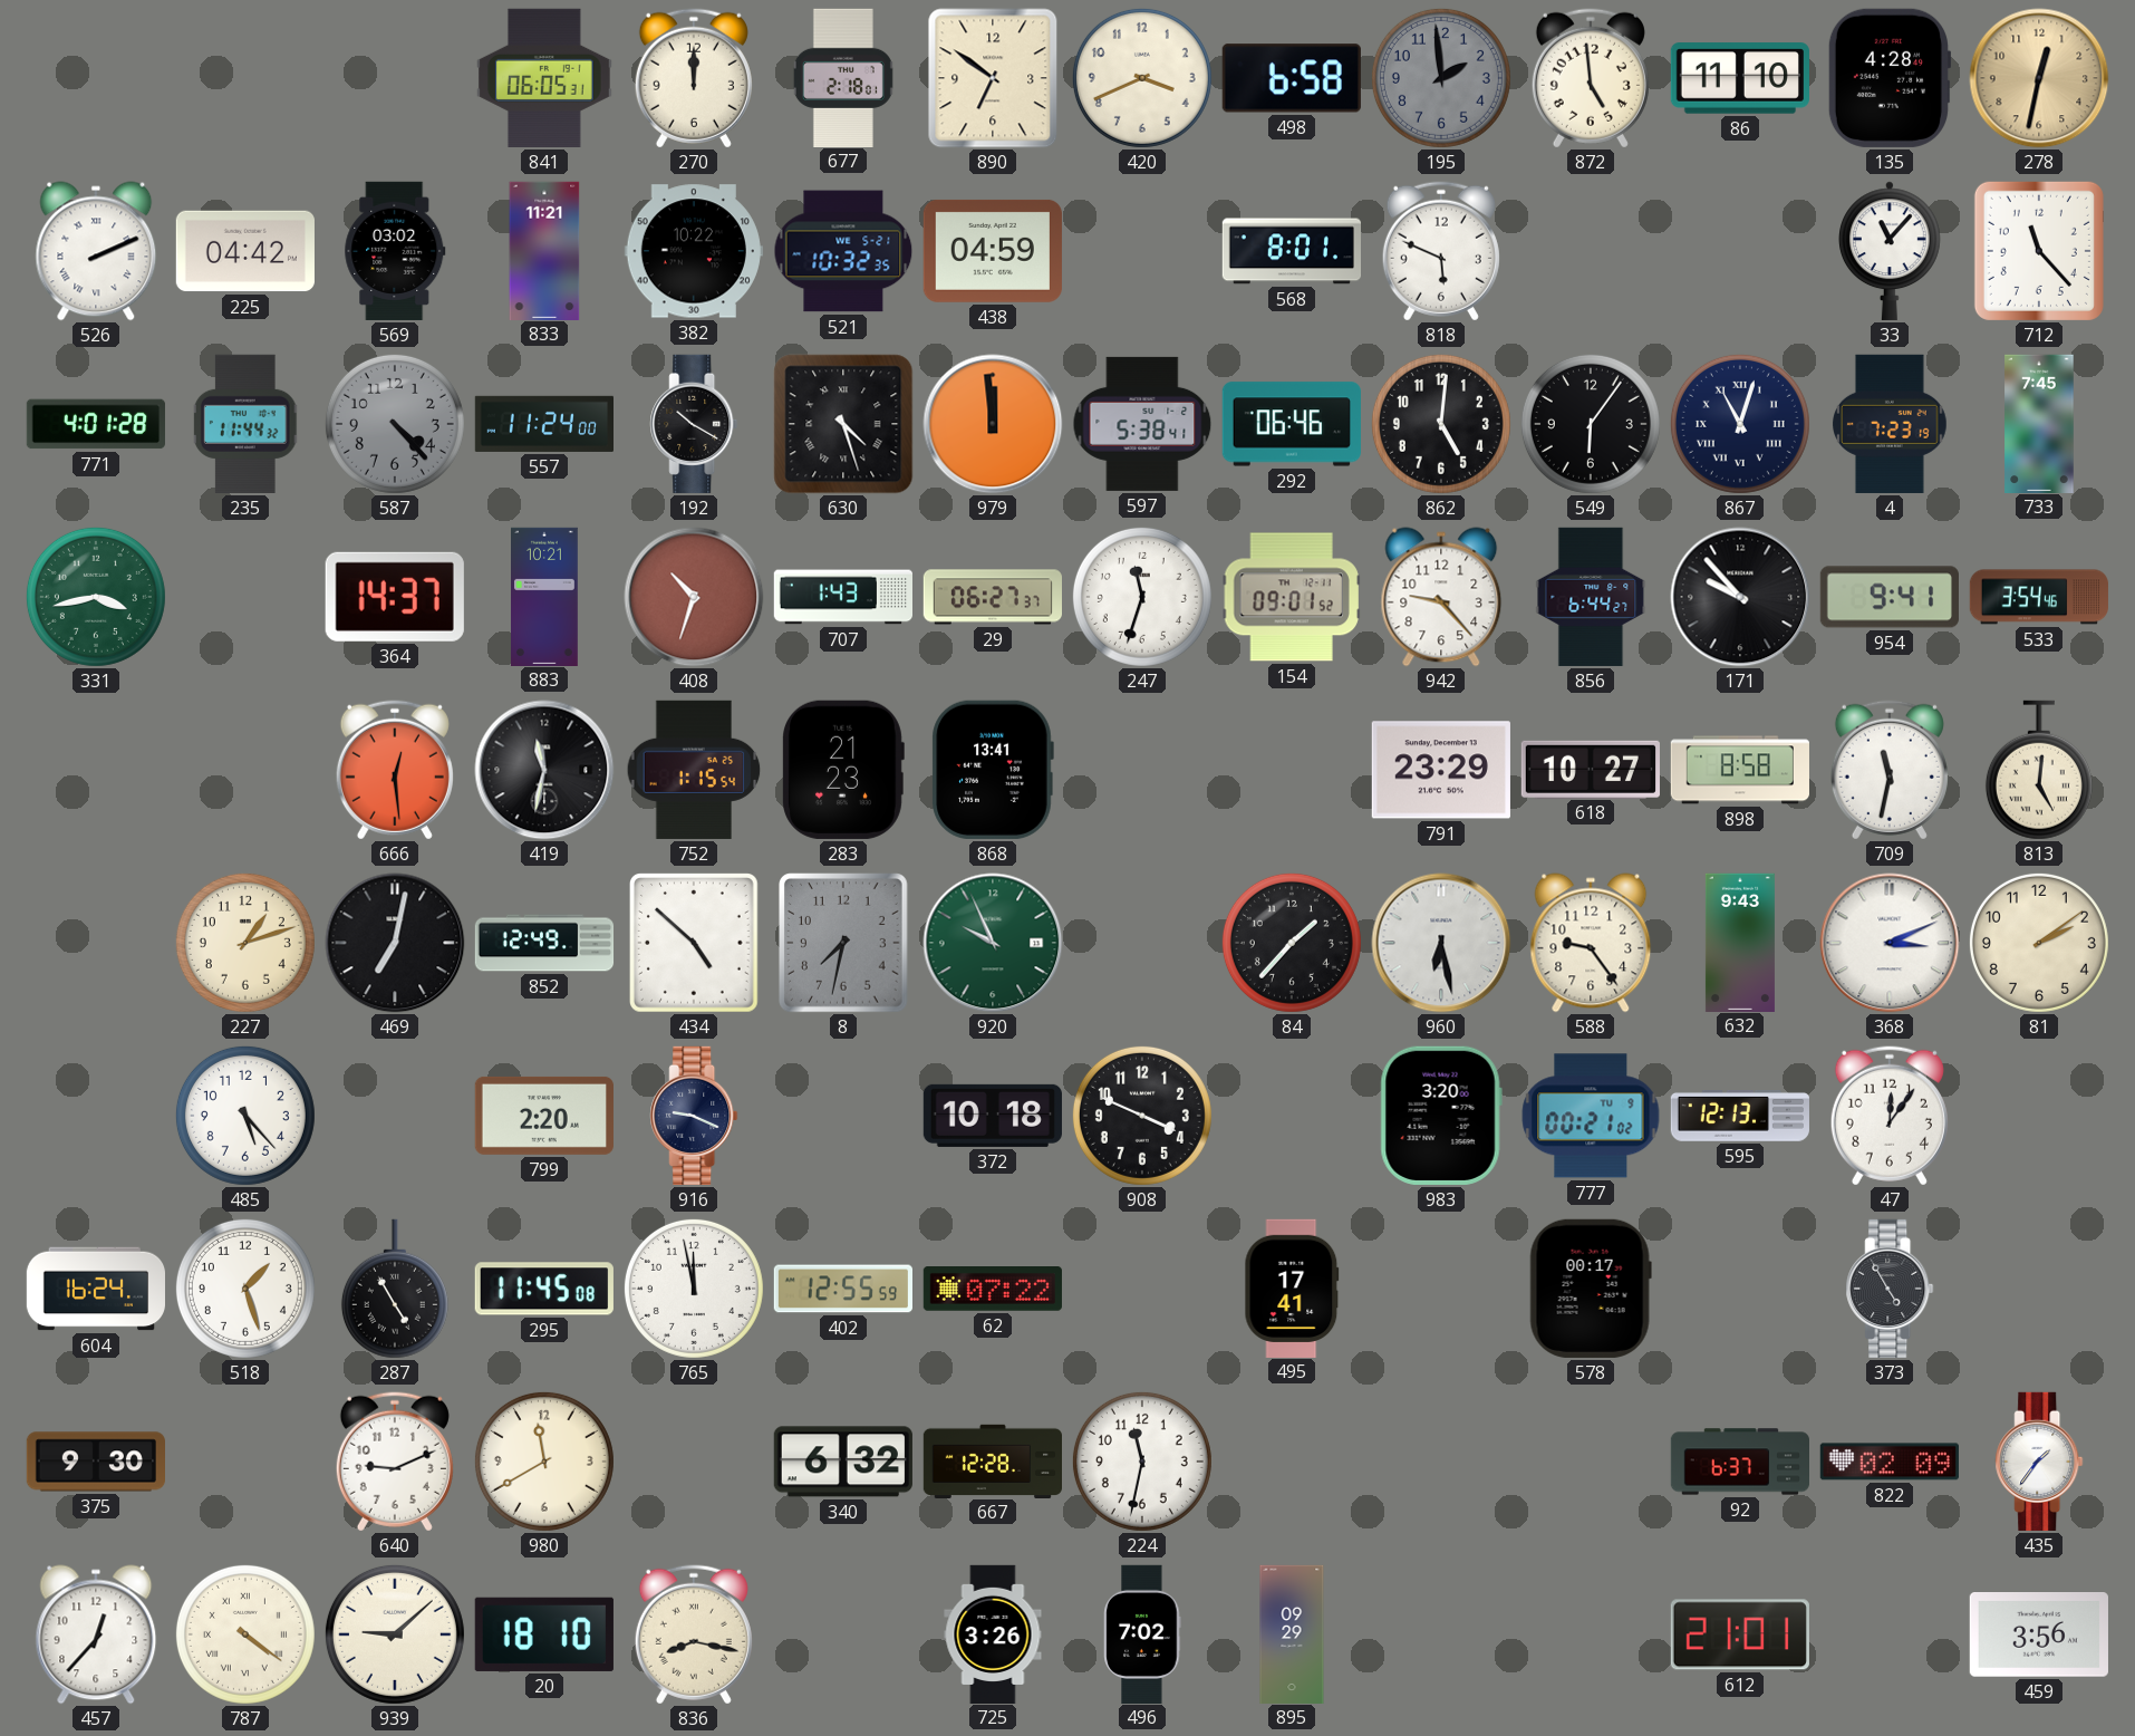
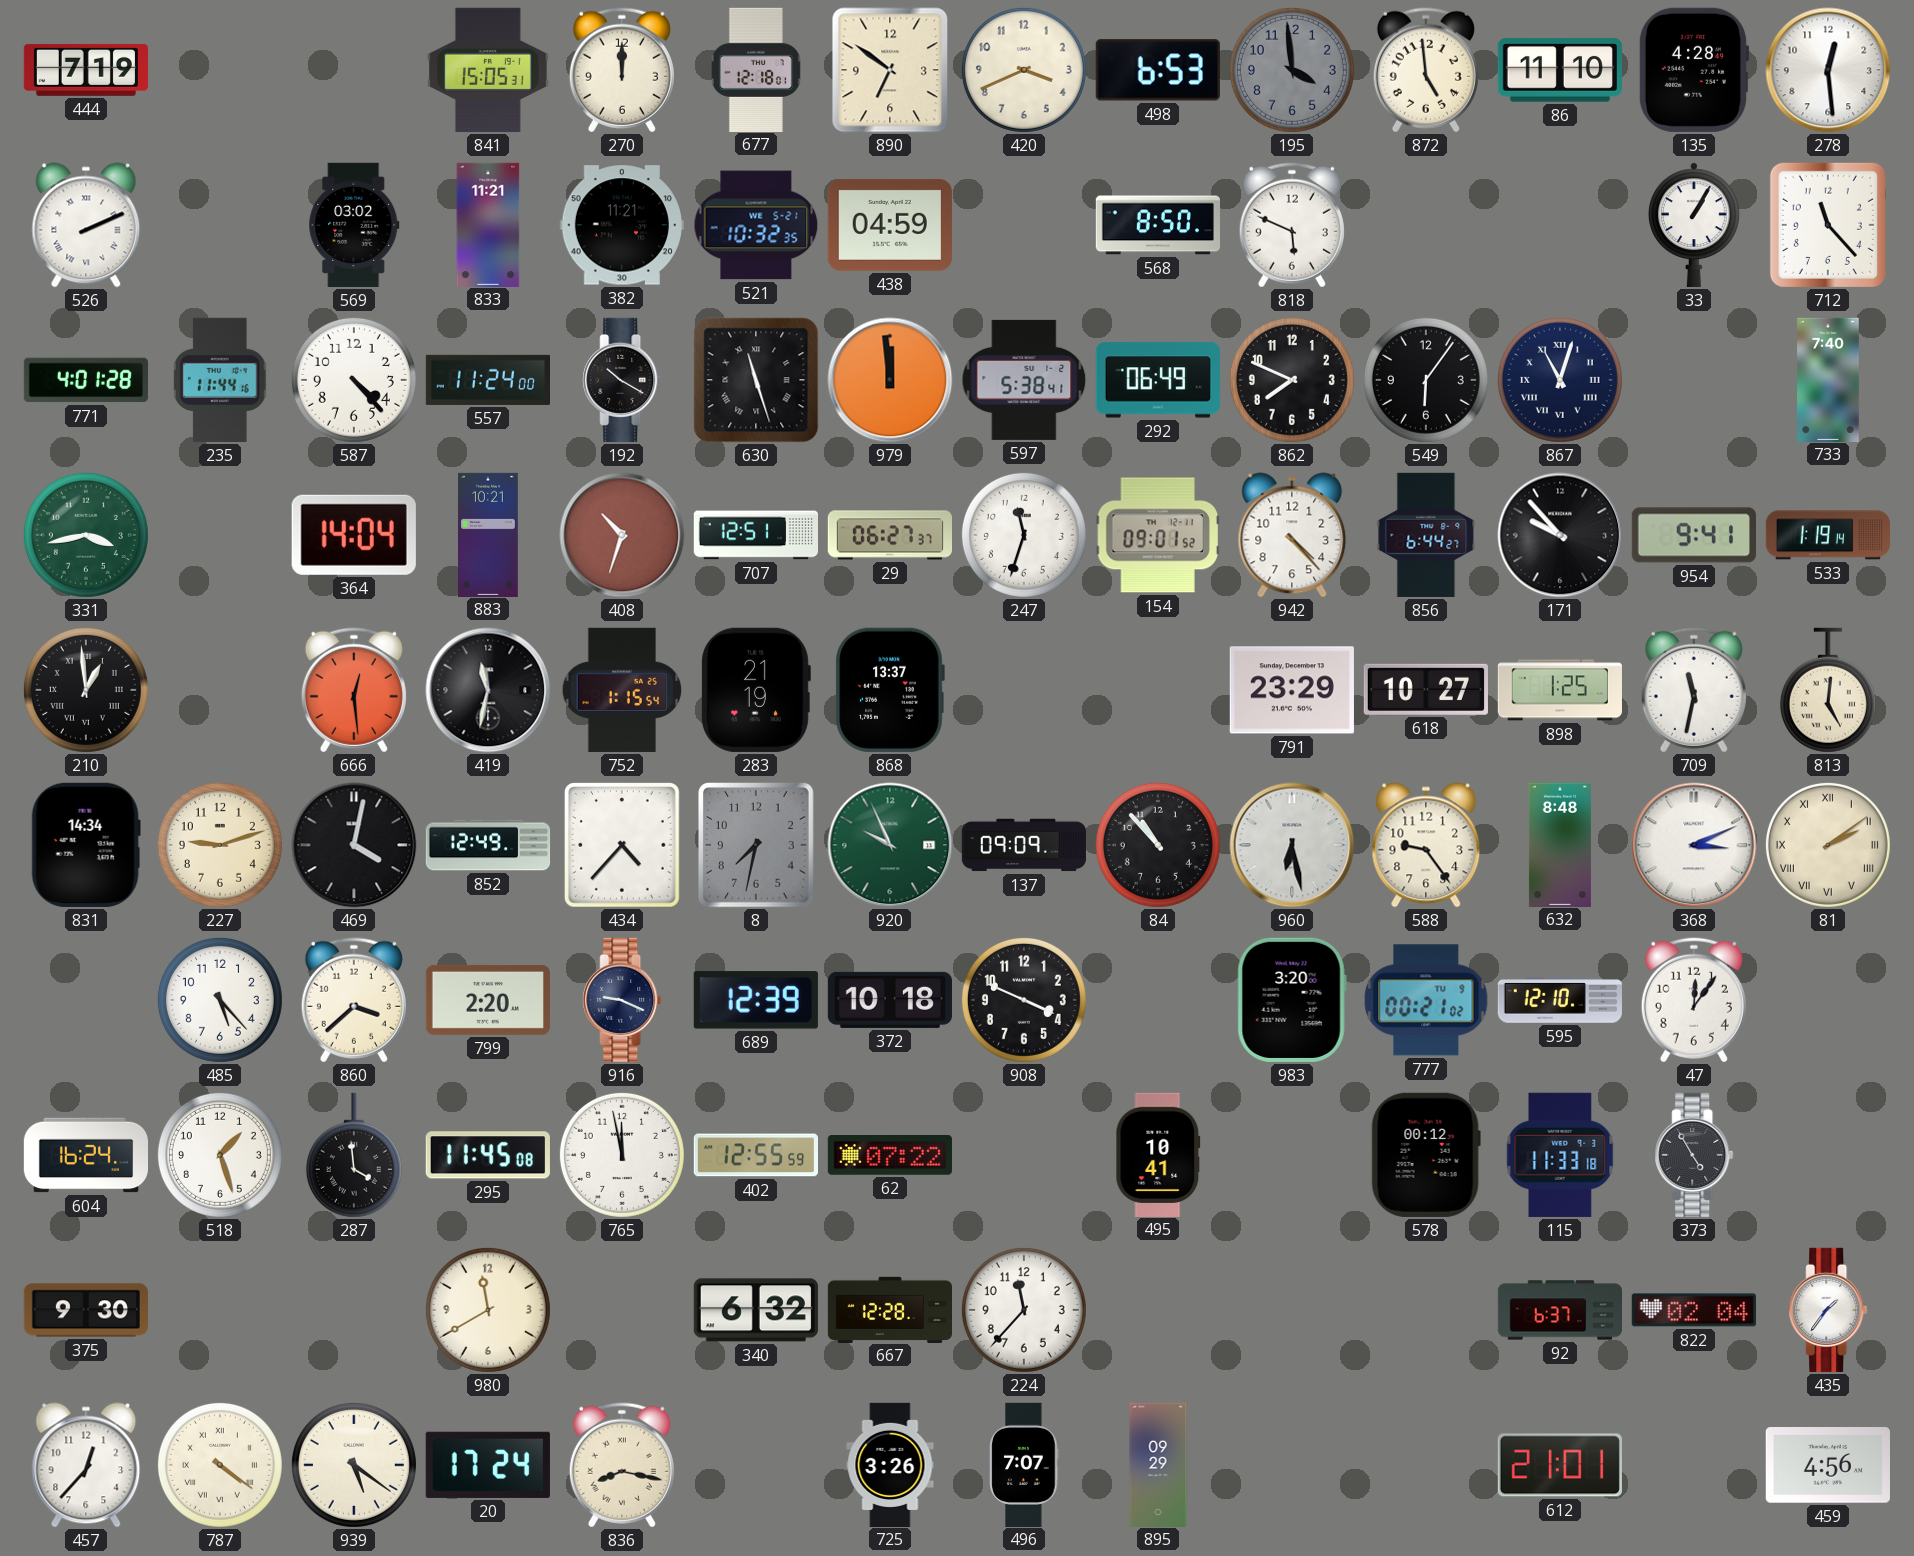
444: none -> 7:19 (85, 70)
841: 06:05 -> 15:05 (489, 70)
677: 2:18 -> 12:18 (756, 69)
498: 6:58 -> 6:53 (1158, 70)
195: 1:59 -> 3:59 (1292, 70)
278: 12:32 -> 12:29 (1828, 70)
278 dial: champagne -> white (1828, 70)
225: 04:42 -> none (245, 251)
382: 10:22 -> 11:21 (622, 225)
568: 8:01 -> 8:50 (1157, 225)
33: 11:07 -> 1:05 (1695, 225)
235: 11:44:32 -> 11:44:16 (220, 380)
587 dial: grey -> white (354, 380)
630: 4:27 -> 11:27 (756, 380)
292: 06:46 -> 06:49 (1158, 380)
862: 5:01 -> 7:49 (1292, 380)
4: 7:23 -> none (1891, 424)
733: 7:45 -> 7:40 (1828, 379)
364: 14:37 -> 14:04 (354, 535)
707: 1:43 -> 12:51 (755, 535)
942: 9:23 -> 4:23 (1292, 535)
533: 3:54 -> 1:19 (1827, 535)
210: none -> 12:59 (86, 690)
283: 21:23 -> 21:19 (756, 690)
868: 13:41 -> 13:37 (890, 690)
898: 8:58 -> 1:25 (1560, 690)
831: none -> 14:34 (86, 845)
227: 1:12 -> 9:12 (220, 845)
469: 7:02 -> 4:02 (354, 845)
434: 4:52 -> 4:37 (623, 846)
137: none -> 09:09 (1023, 845)
84: 1:37 -> 10:53 (1158, 845)
632: 9:43 -> 8:48 (1560, 844)
81 numerals: Arabic -> Roman (1828, 845)
860: none -> 3:38 (354, 1000)
689: none -> 12:39 (756, 1000)
595: 12:13 -> 12:10 (1560, 1000)
287: 4:55 -> 3:59 (354, 1155)
495: 17:41 -> 10:41 (1158, 1154)
578: 00:17 -> 00:12 (1426, 1155)
115: none -> 11:33 (1560, 1155)
640: 9:11 -> none (395, 1462)
224: 11:32 -> 11:37 (1024, 1310)
822: 02:09 -> 02:04 (1694, 1310)
939: 9:08 -> 5:21 (354, 1465)
20: 18:10 -> 17:24 (488, 1465)
496: 7:02 -> 7:07 (1024, 1464)
459: 3:56 -> 4:56 (1828, 1466)
